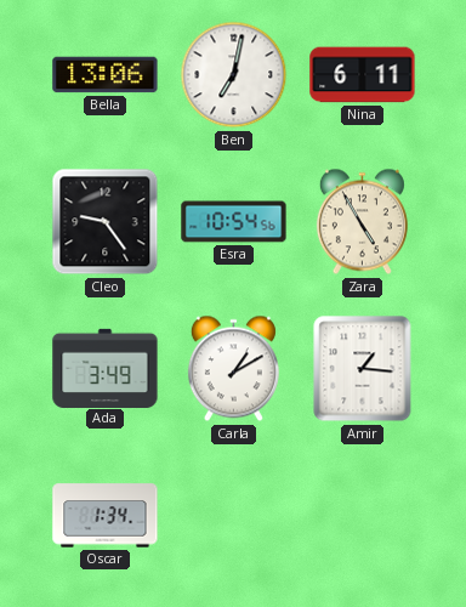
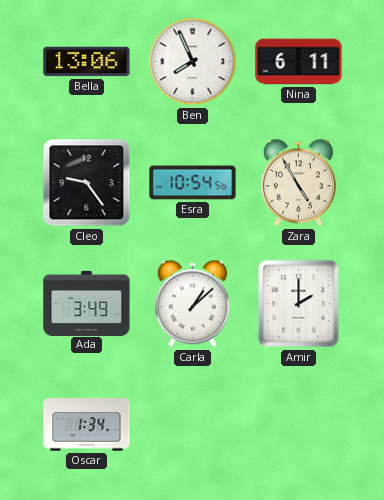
Ben: 7:02 -> 7:56 (193, 62)
Carla: 1:10 -> 1:08 (192, 304)
Amir: 1:16 -> 2:00 (299, 304)
